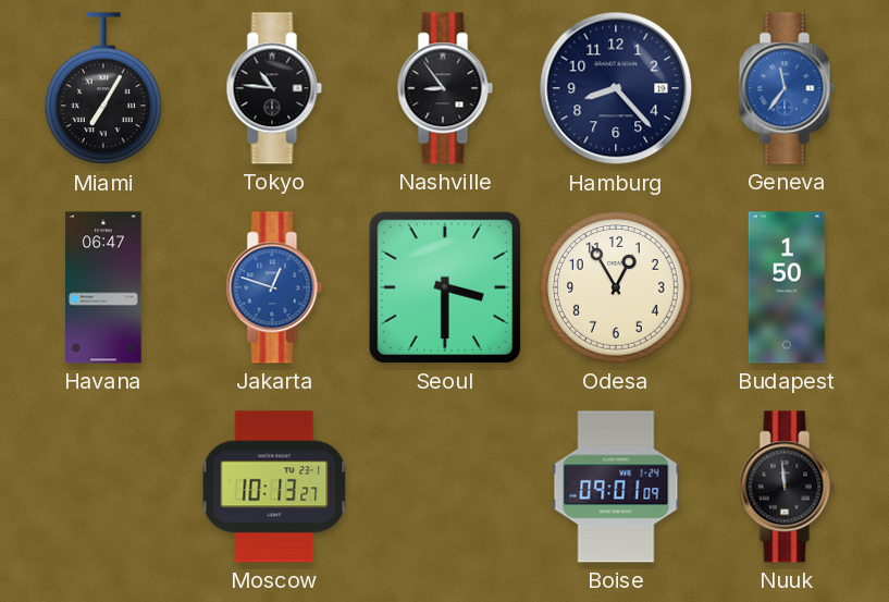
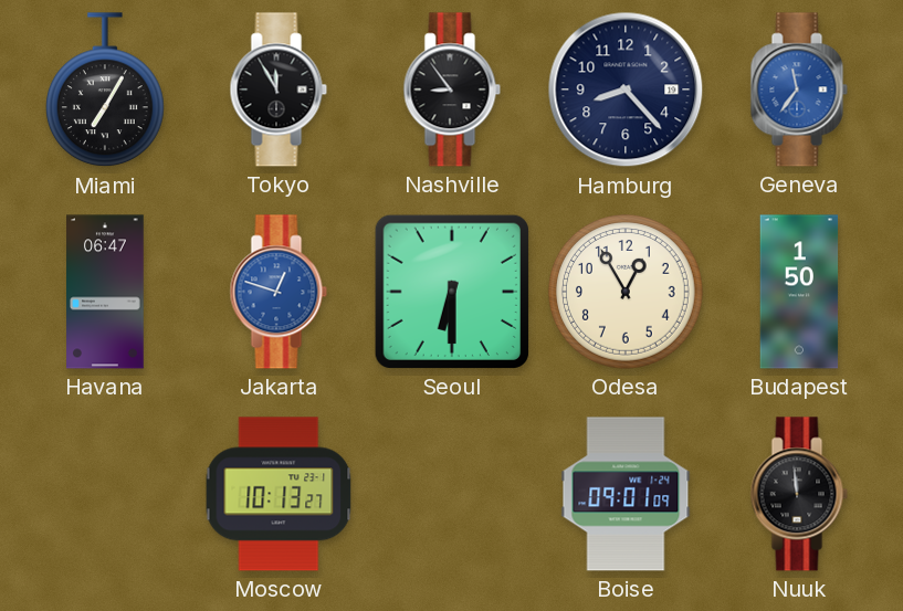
Tokyo: 10:46 -> 11:55 (279, 89)
Seoul: 3:30 -> 6:30 (452, 292)
